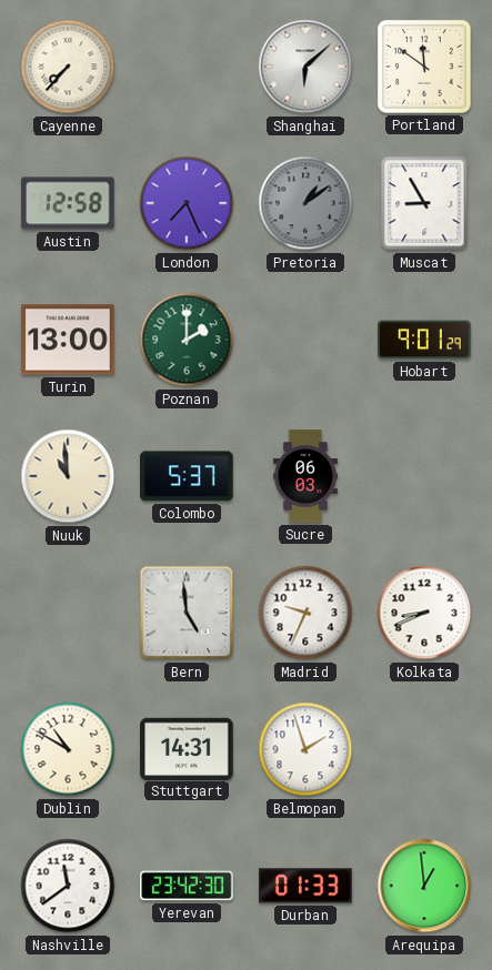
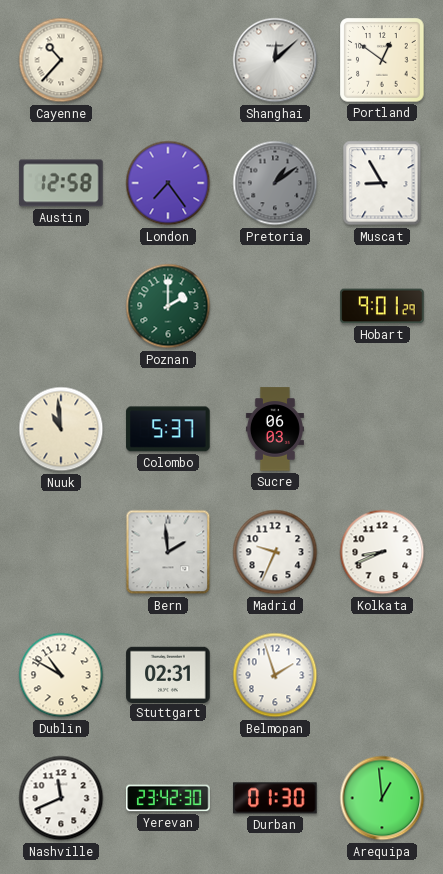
Cayenne: 7:37 -> 10:37 (61, 60)
Shanghai: 6:08 -> 12:08 (275, 60)
Portland: 11:51 -> 12:51 (382, 60)
London: 7:26 -> 7:24 (168, 183)
Turin: 13:00 -> none (68, 340)
Bern: 4:59 -> 1:59 (168, 552)
Stuttgart: 14:31 -> 02:31 (168, 674)
Nashville: 11:39 -> 11:41 (61, 798)
Durban: 01:33 -> 01:30 (275, 798)
